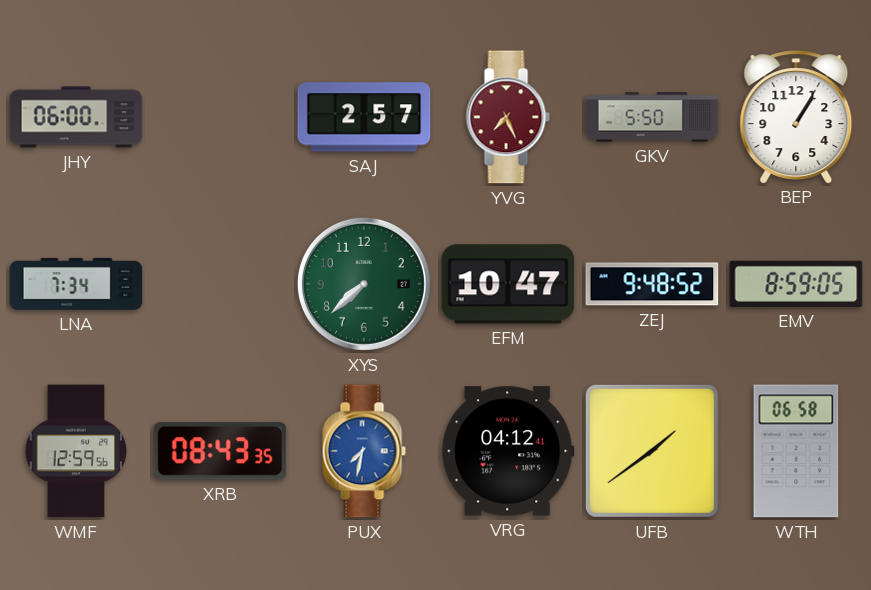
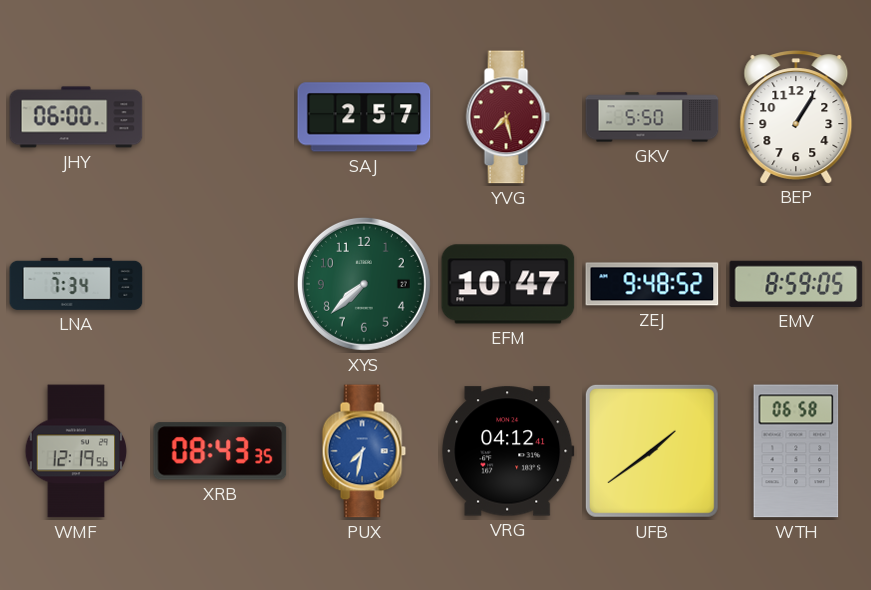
YVG: 7:26 -> 7:28 (508, 117)
WMF: 12:59 -> 12:19 (76, 451)
